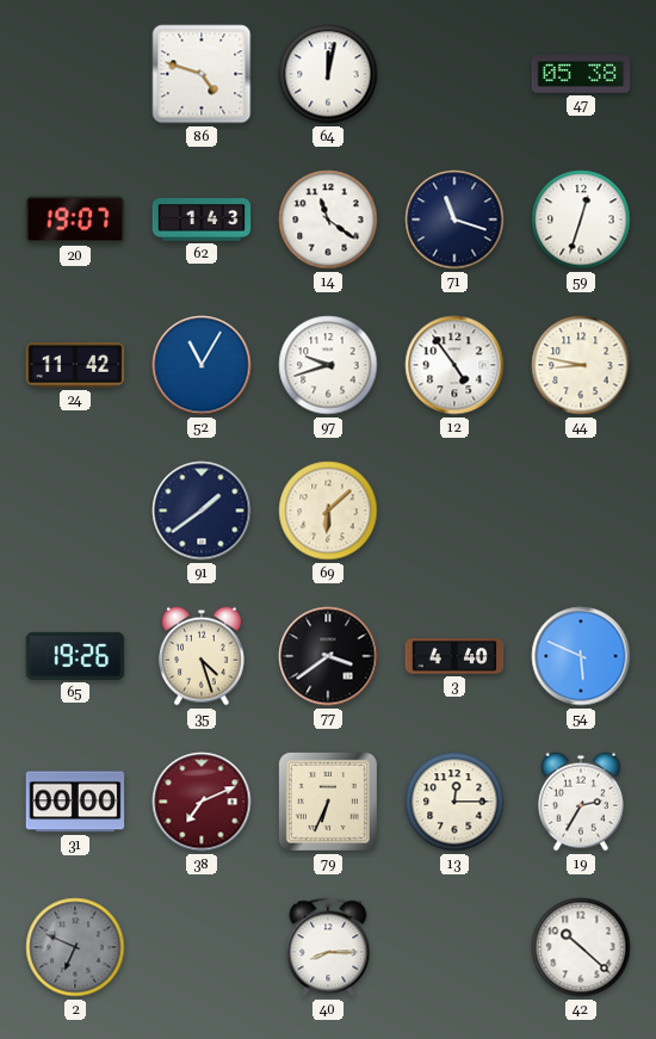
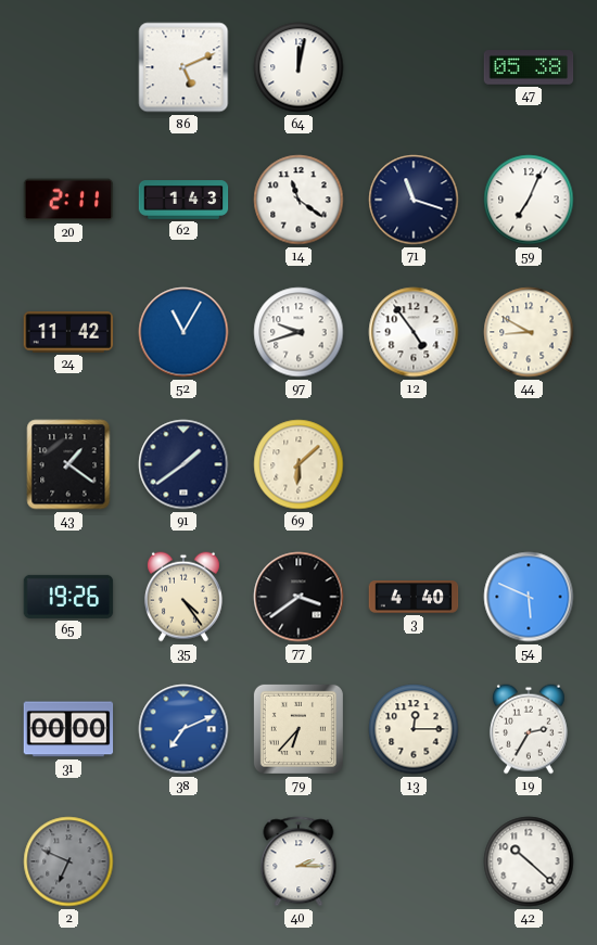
86: 4:48 -> 5:11 (183, 67)
20: 19:07 -> 2:11 (68, 200)
59: 12:33 -> 7:04 (529, 200)
44: 8:47 -> 8:50 (529, 332)
43: none -> 1:21 (68, 464)
35: 4:27 -> 4:24 (183, 597)
38 dial: burgundy -> blue (183, 729)
79: 6:34 -> 6:37 (298, 729)
40: 8:15 -> 2:15 (298, 861)
